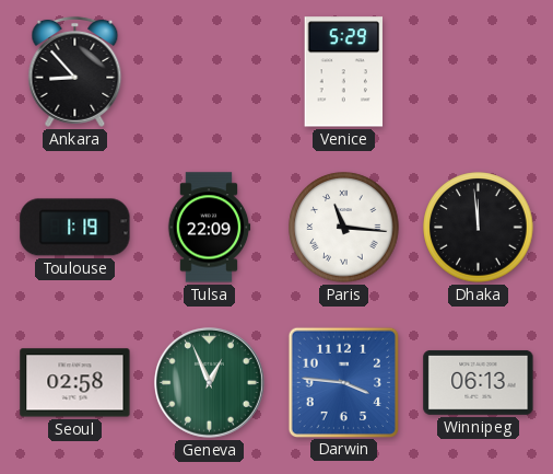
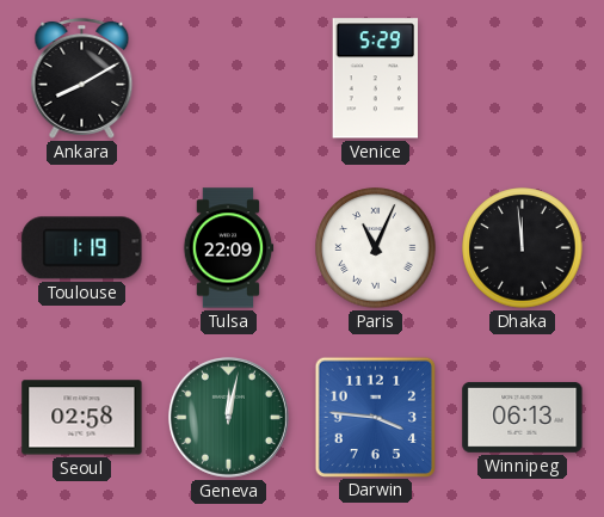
Ankara: 8:53 -> 8:10 (82, 78)
Paris: 11:16 -> 11:04 (376, 248)
Geneva: 12:56 -> 12:02 (228, 417)
